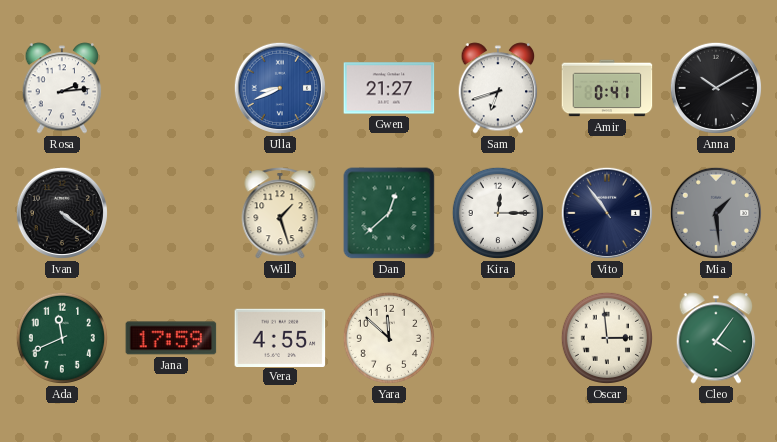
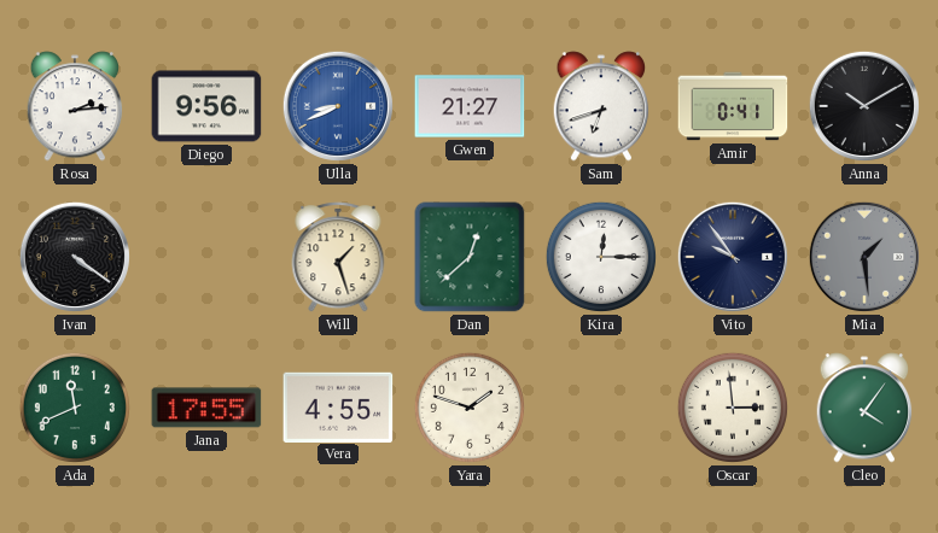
Diego: none -> 9:56 (206, 106)
Vito: 10:54 -> 9:54 (733, 257)
Jana: 17:59 -> 17:55 (206, 408)
Yara: 11:52 -> 1:48 (470, 408)
